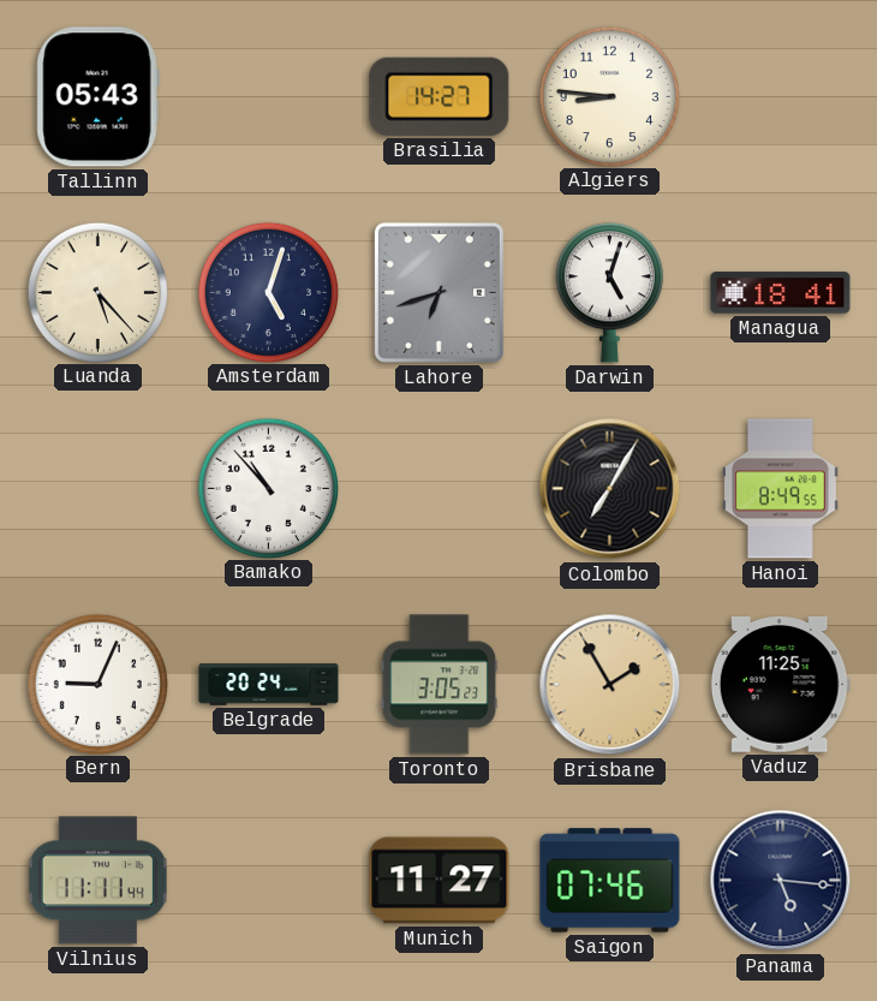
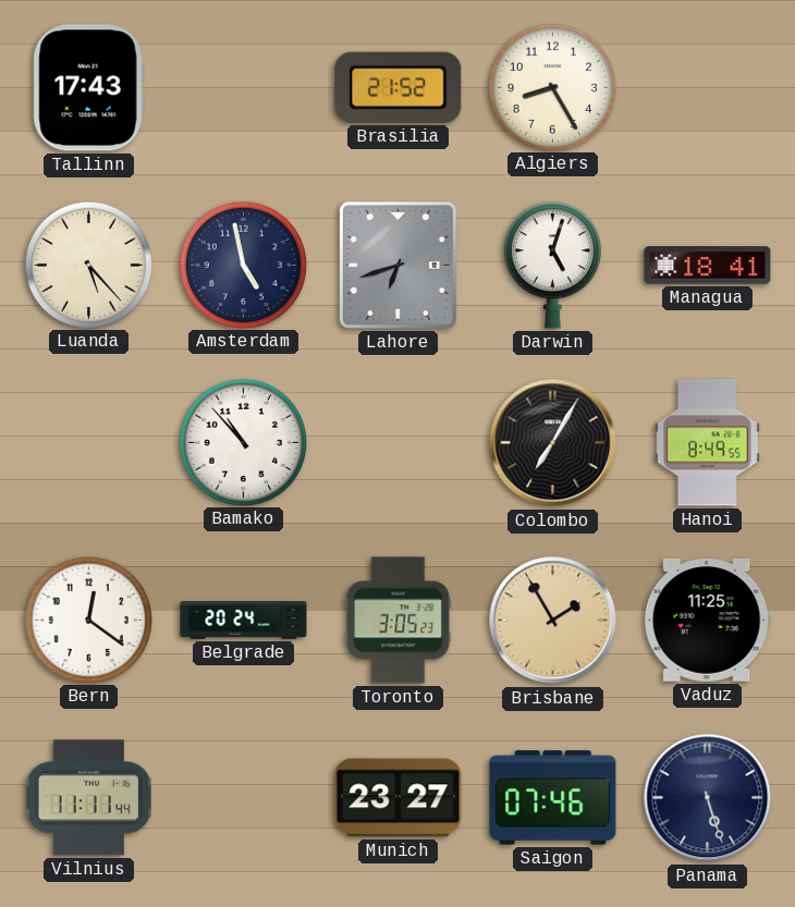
Tallinn: 05:43 -> 17:43 (88, 88)
Brasilia: 14:27 -> 21:52 (399, 87)
Algiers: 8:46 -> 8:25 (552, 87)
Amsterdam: 5:03 -> 4:58 (243, 265)
Bern: 9:04 -> 12:21 (88, 620)
Munich: 11:27 -> 23:27 (399, 798)
Panama: 5:16 -> 5:27 (708, 798)
